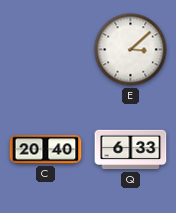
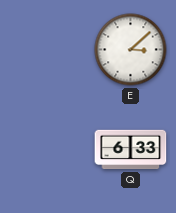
C: 20:40 -> none (46, 150)
